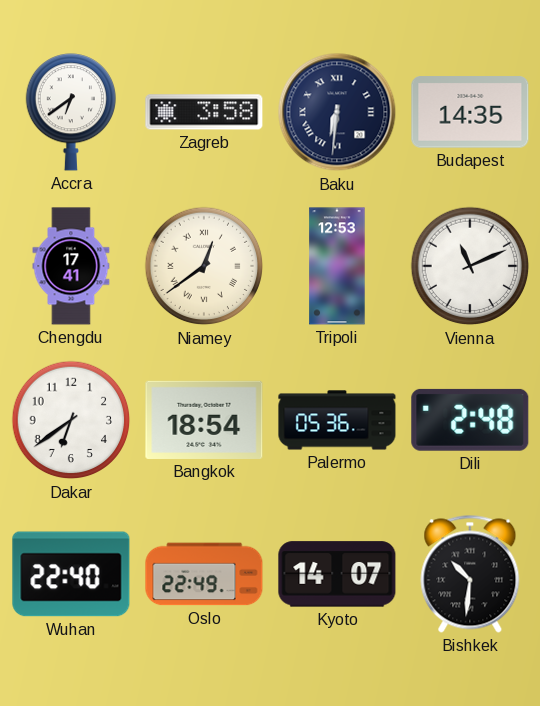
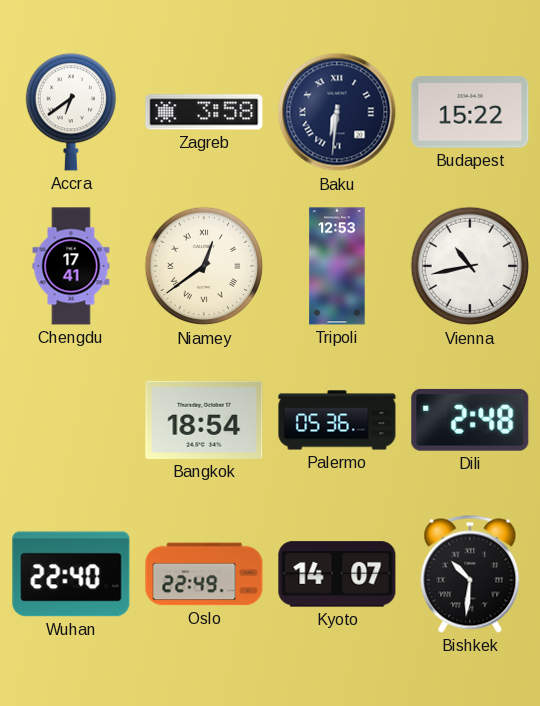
Budapest: 14:35 -> 15:22 (470, 112)
Vienna: 11:11 -> 10:43 (470, 266)
Dakar: 6:39 -> none (71, 420)
